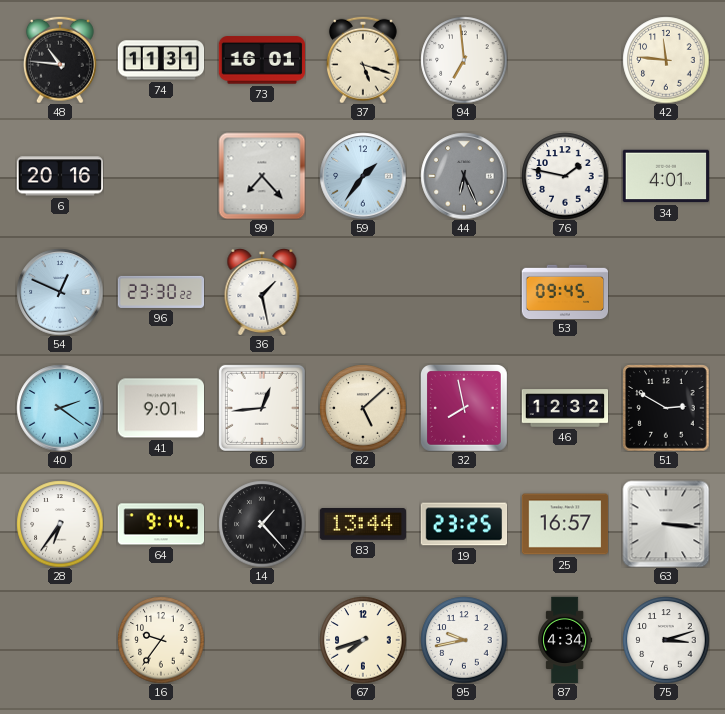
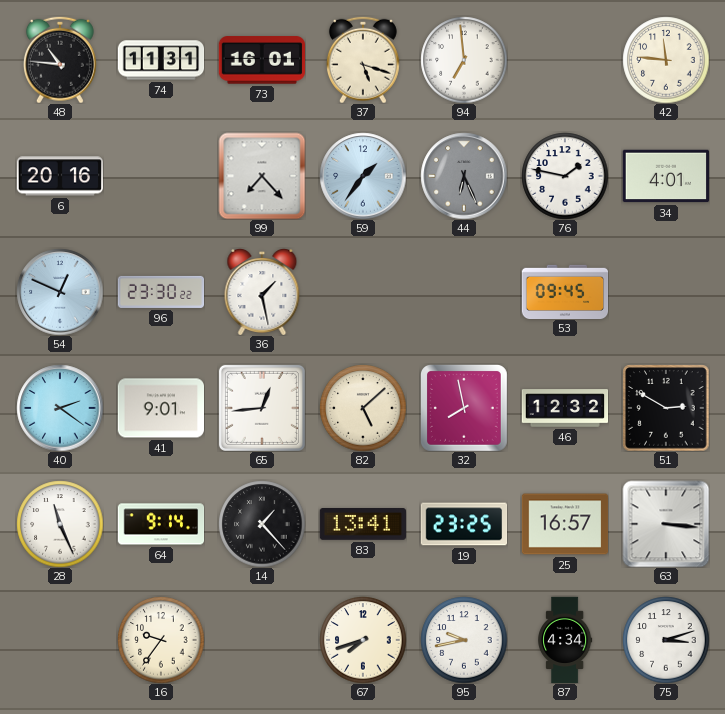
28: 6:36 -> 11:26 (60, 524)
83: 13:44 -> 13:41 (362, 525)
